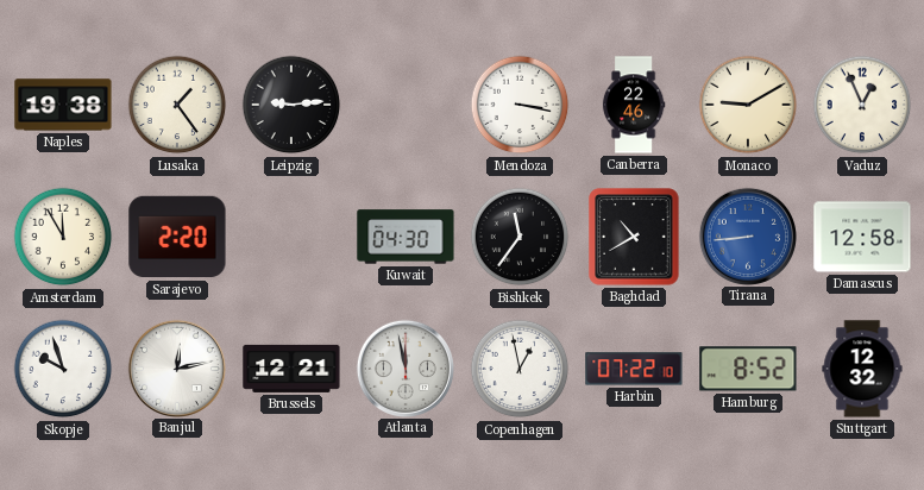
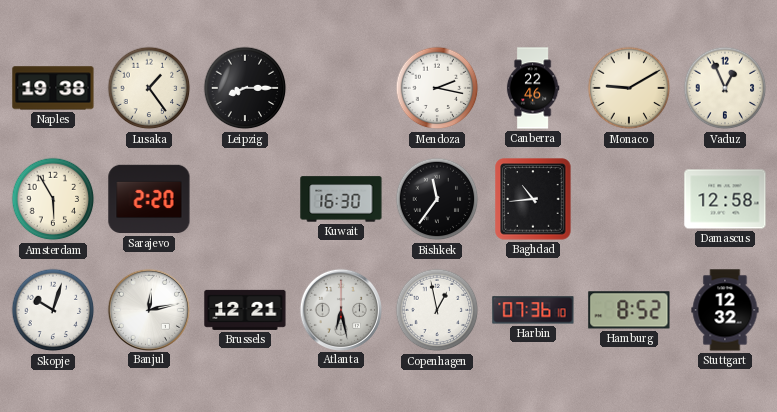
Leipzig: 9:14 -> 8:15 (245, 88)
Mendoza: 3:17 -> 2:17 (437, 88)
Amsterdam: 11:55 -> 5:55 (53, 199)
Kuwait: 04:30 -> 16:30 (341, 199)
Baghdad: 10:40 -> 10:44 (533, 199)
Tirana: 8:44 -> none (747, 235)
Skopje: 9:57 -> 10:03 (53, 310)
Atlanta: 11:58 -> 6:28 (340, 309)
Harbin: 07:22 -> 07:36 (533, 310)
